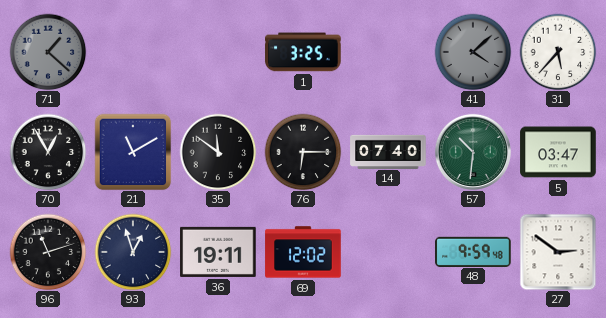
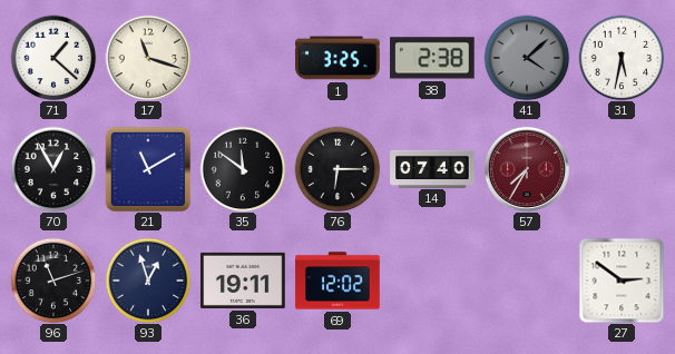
71 dial: grey -> white (53, 58)
17: none -> 11:18 (148, 58)
38: none -> 2:38 (432, 58)
31: 5:37 -> 5:32 (622, 58)
57: 10:31 -> 7:35 (527, 169)
57 dial: green -> burgundy (527, 169)
5: 03:47 -> none (558, 152)
48: 9:59 -> none (473, 251)
